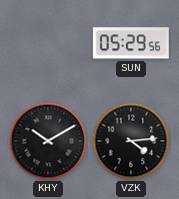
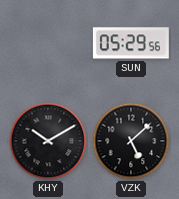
VZK: 4:14 -> 5:08 (131, 141)
